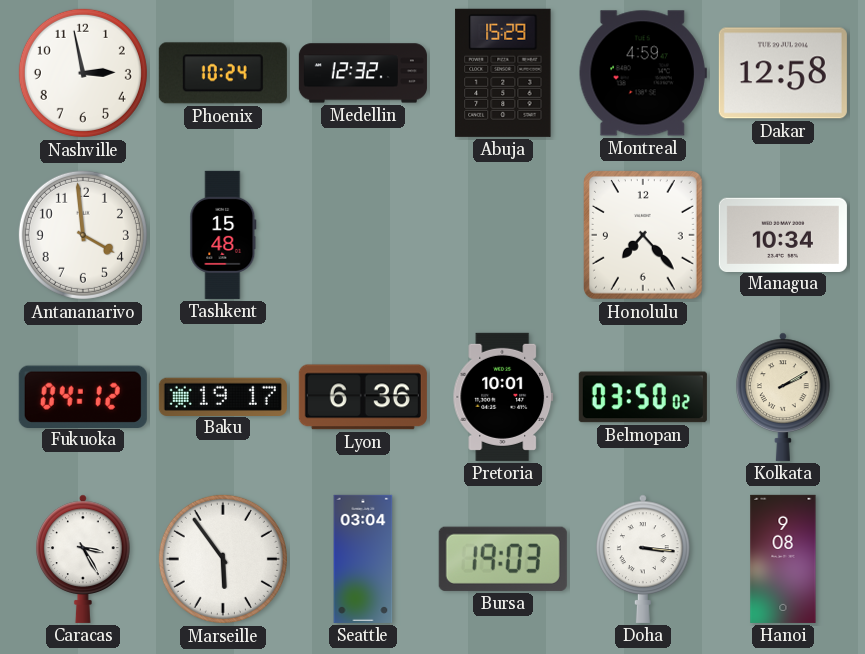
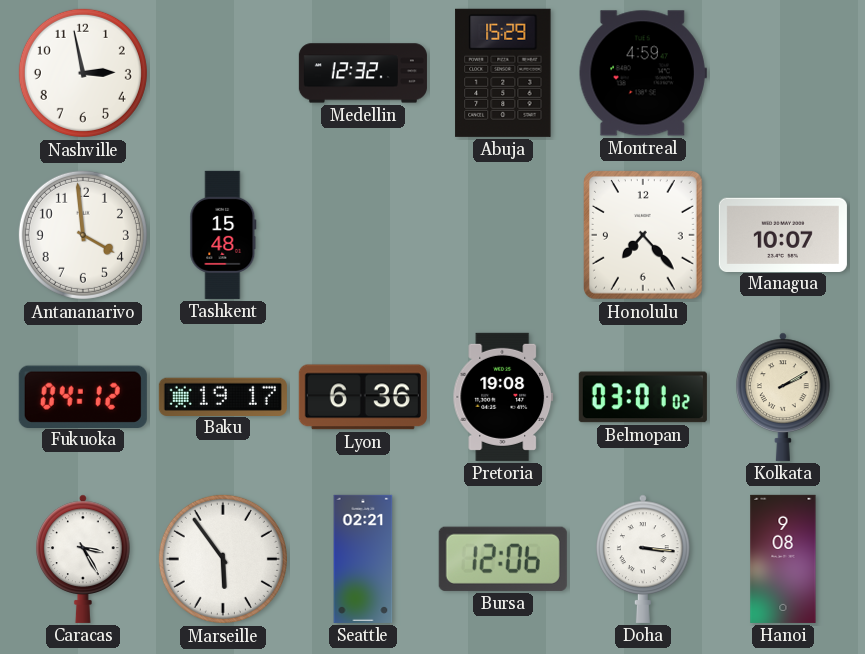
Phoenix: 10:24 -> none (223, 73)
Dakar: 12:58 -> none (783, 73)
Managua: 10:34 -> 10:07 (783, 234)
Pretoria: 10:01 -> 19:08 (503, 397)
Belmopan: 03:50 -> 03:01 (643, 397)
Seattle: 03:04 -> 02:21 (363, 559)
Bursa: 19:03 -> 12:06 (503, 559)
